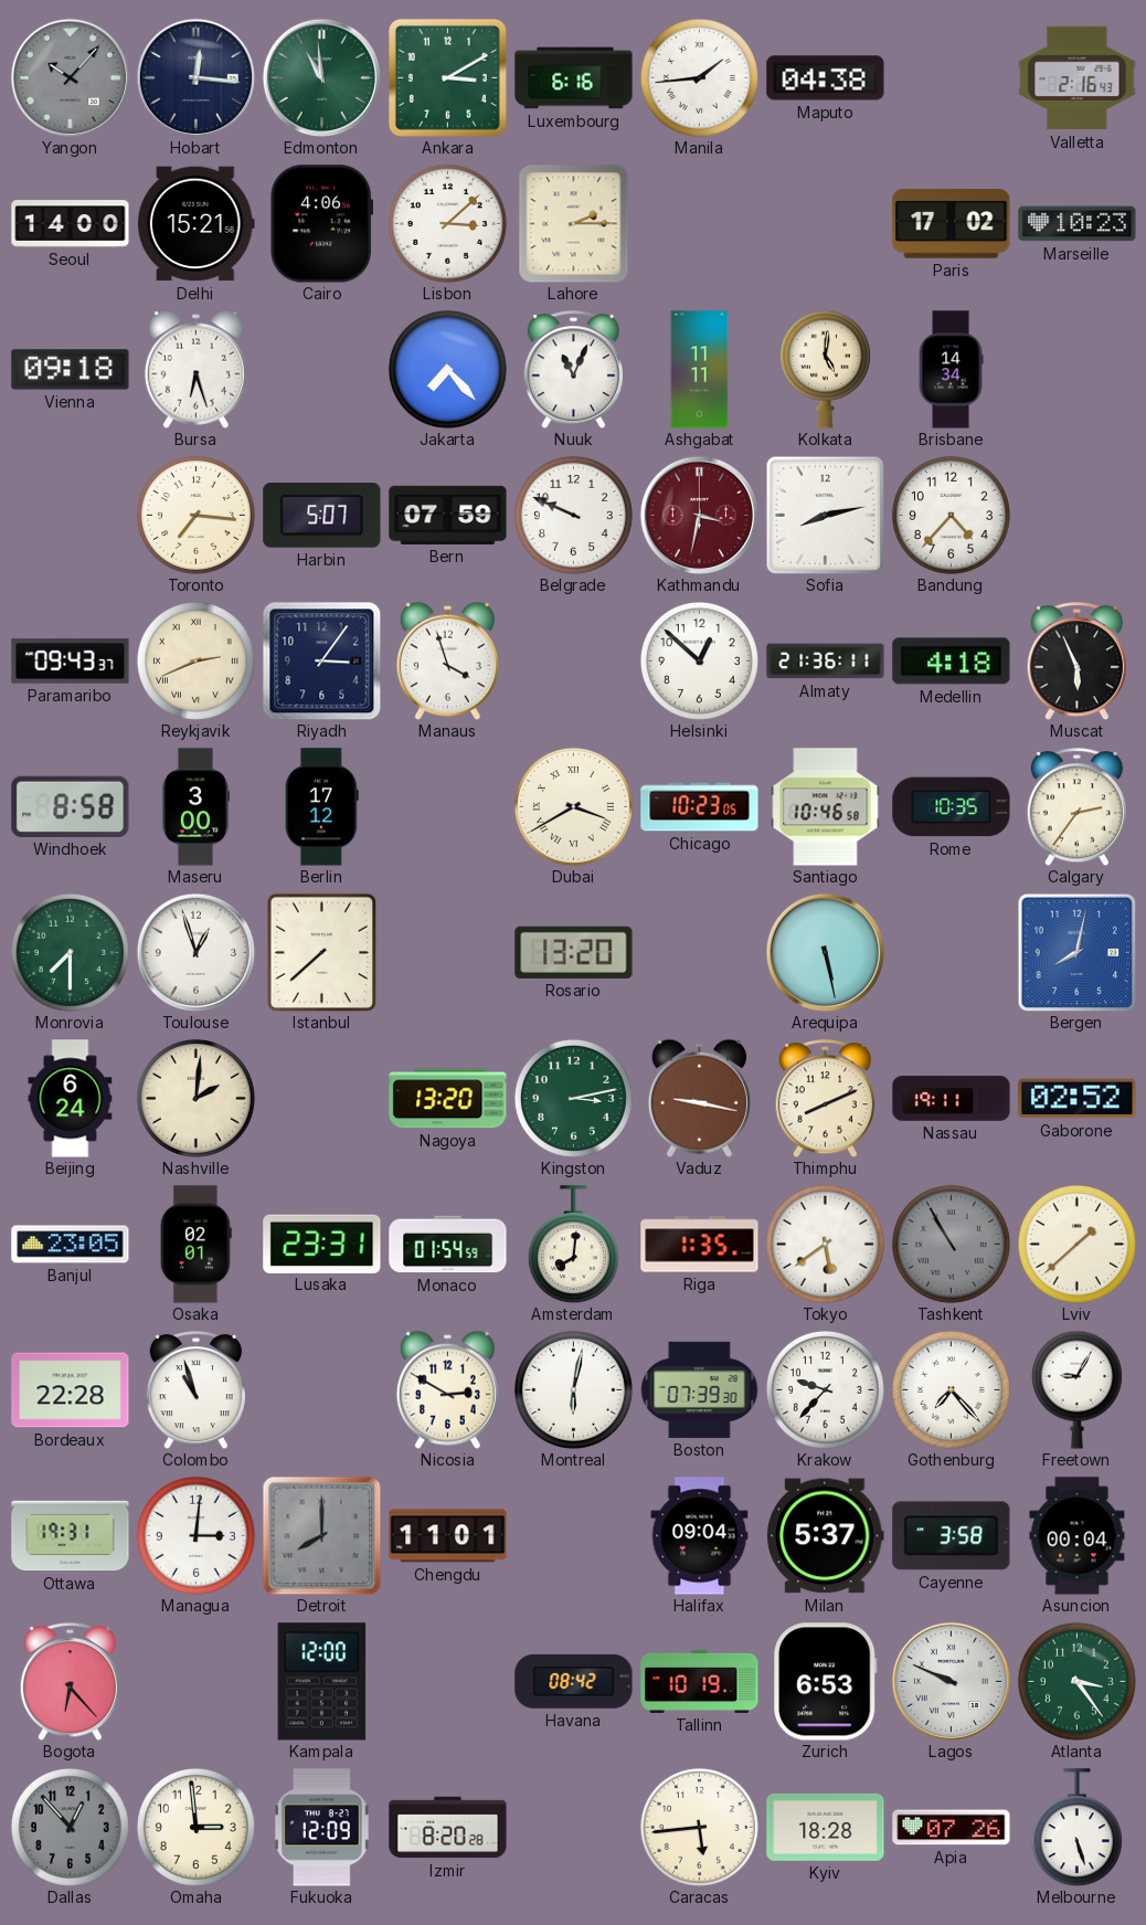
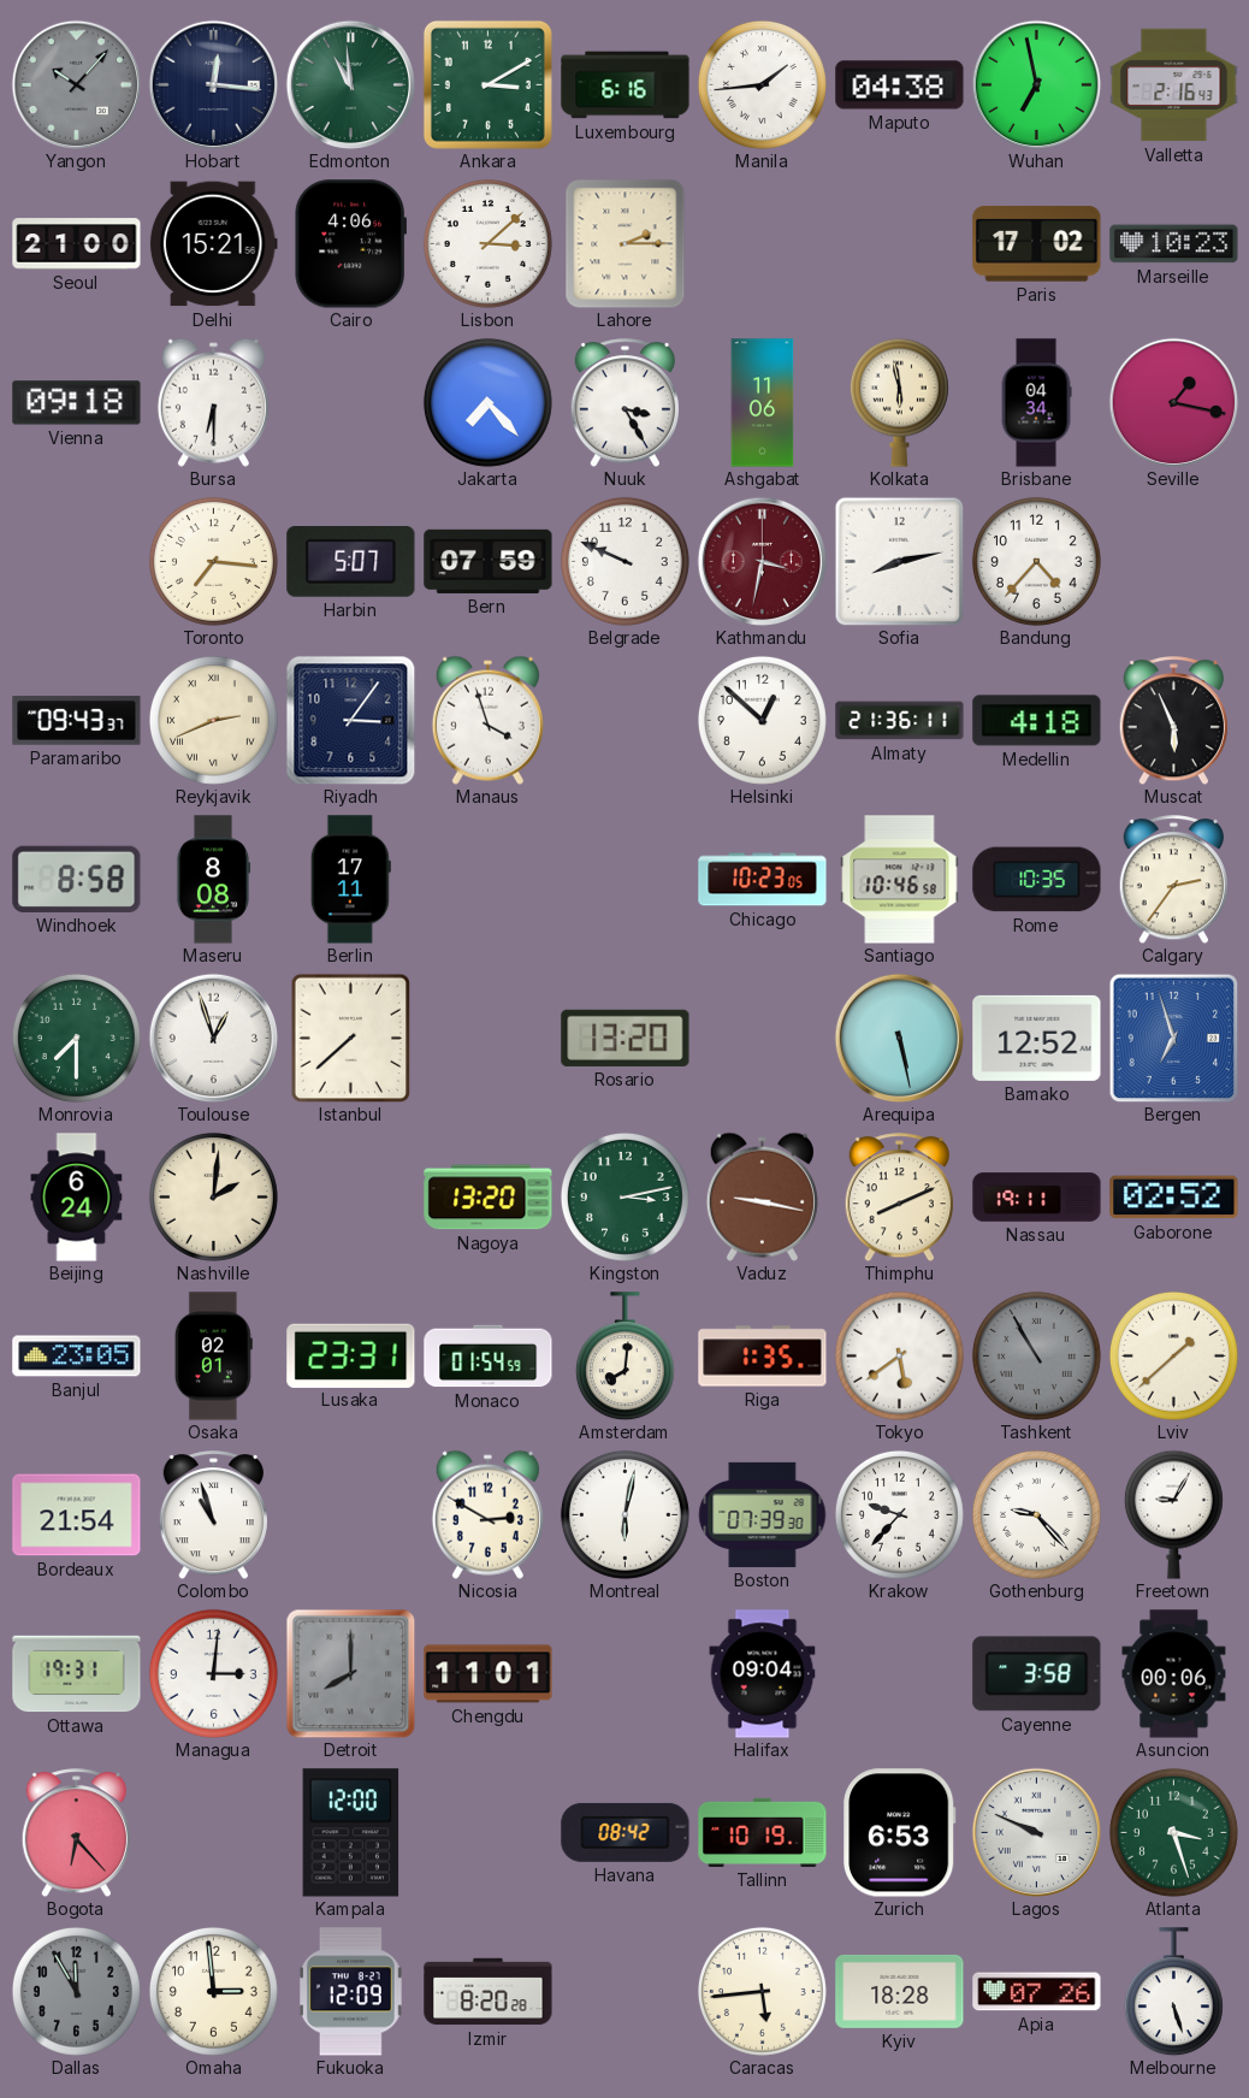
Wuhan: none -> 6:58 (1036, 84)
Seoul: 14:00 -> 21:00 (77, 244)
Bursa: 6:27 -> 6:30 (213, 402)
Nuuk: 11:04 -> 3:25 (624, 403)
Ashgabat: 11:11 -> 11:06 (763, 403)
Kolkata: 5:01 -> 5:58 (899, 402)
Brisbane: 14:34 -> 04:34 (1036, 403)
Seville: none -> 1:17 (1173, 402)
Maseru: 3:00 -> 8:08 (213, 880)
Berlin: 17:12 -> 17:11 (350, 880)
Dubai: 3:40 -> none (573, 806)
Bamako: none -> 12:52 (1037, 1038)
Bergen: 8:02 -> 6:57 (1173, 1038)
Bordeaux: 22:28 -> 21:54 (77, 1515)
Gothenburg: 7:23 -> 9:23 (1036, 1514)
Milan: 5:37 -> none (826, 1536)
Asuncion: 00:04 -> 00:06 (1174, 1674)
Atlanta: 3:24 -> 3:27 (1173, 1832)
Dallas: 12:53 -> 11:55 (76, 1991)
